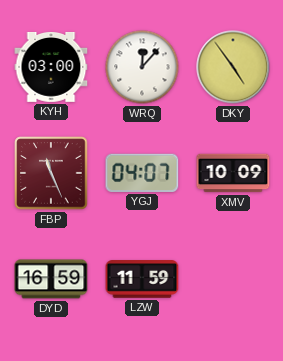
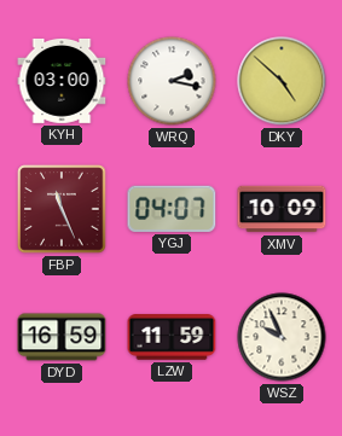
WRQ: 12:07 -> 2:17 (172, 81)
DKY: 4:54 -> 4:52 (282, 81)
WSZ: none -> 9:56 (282, 337)
